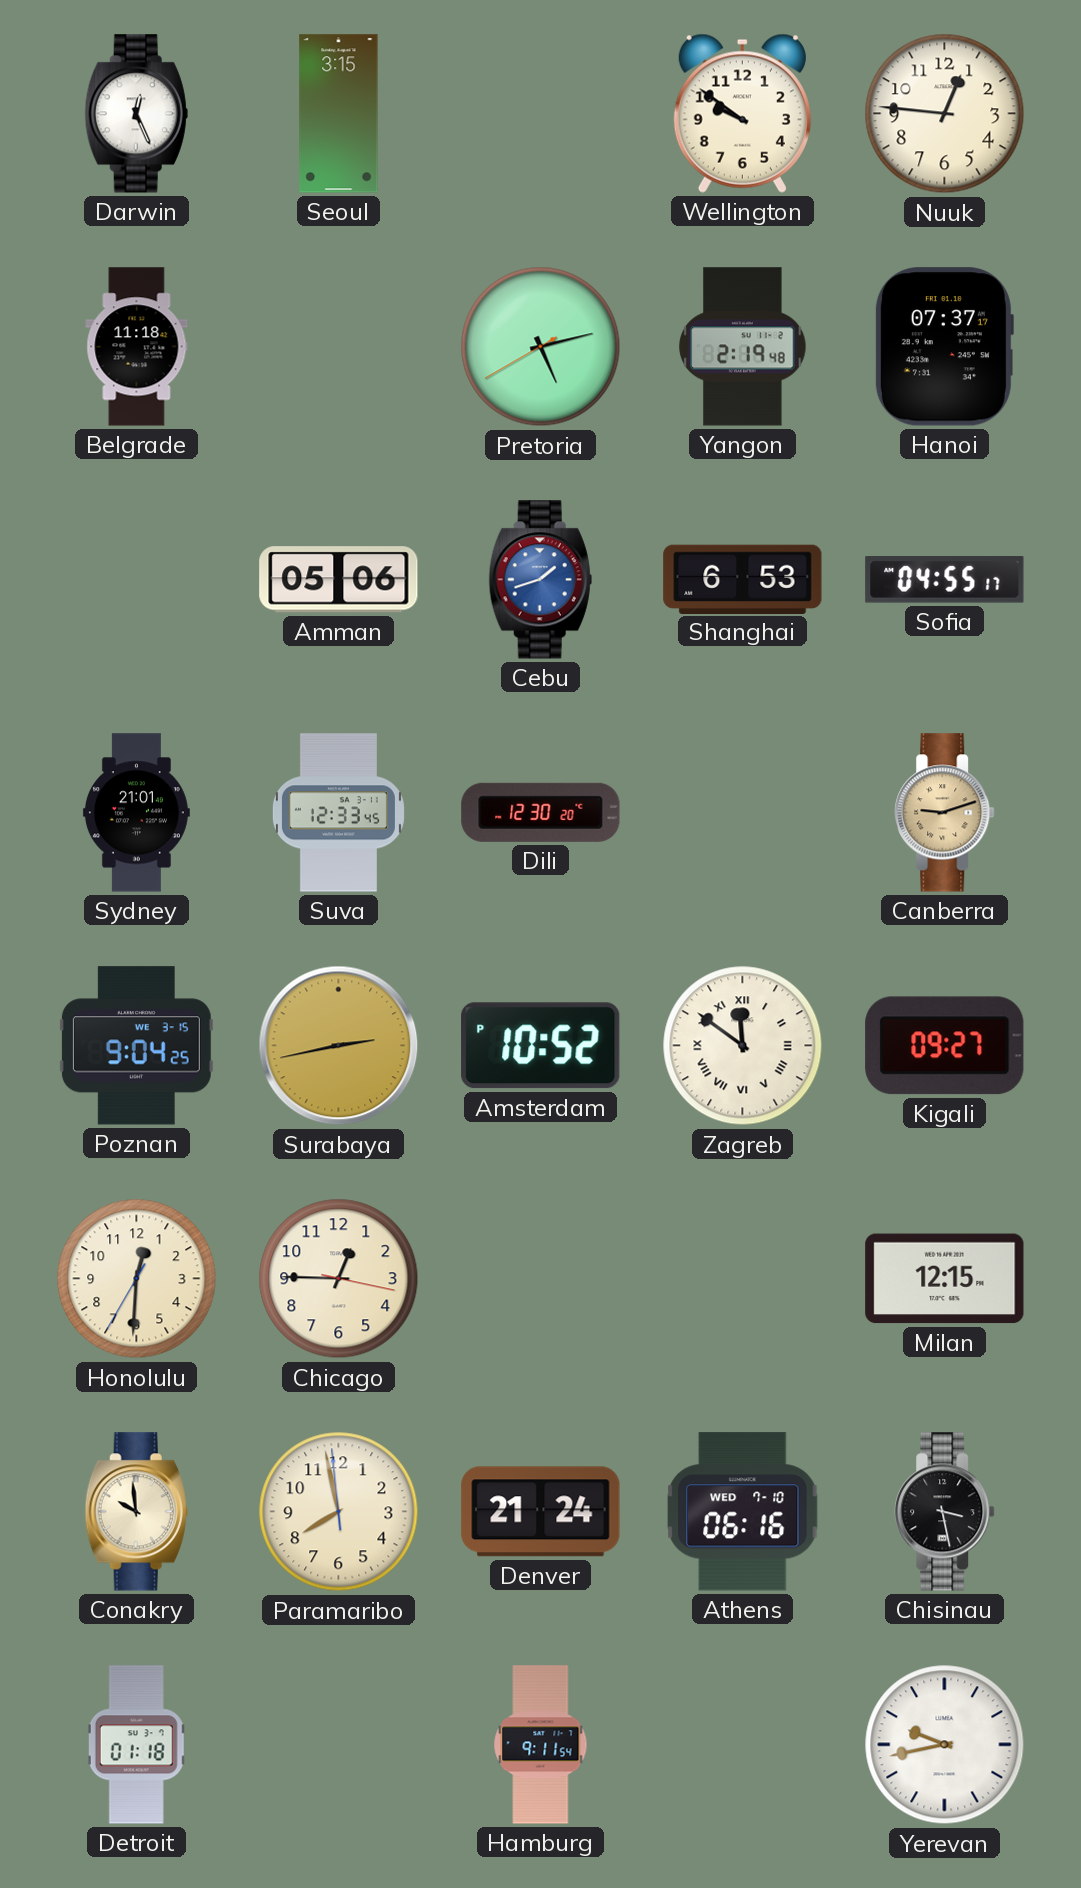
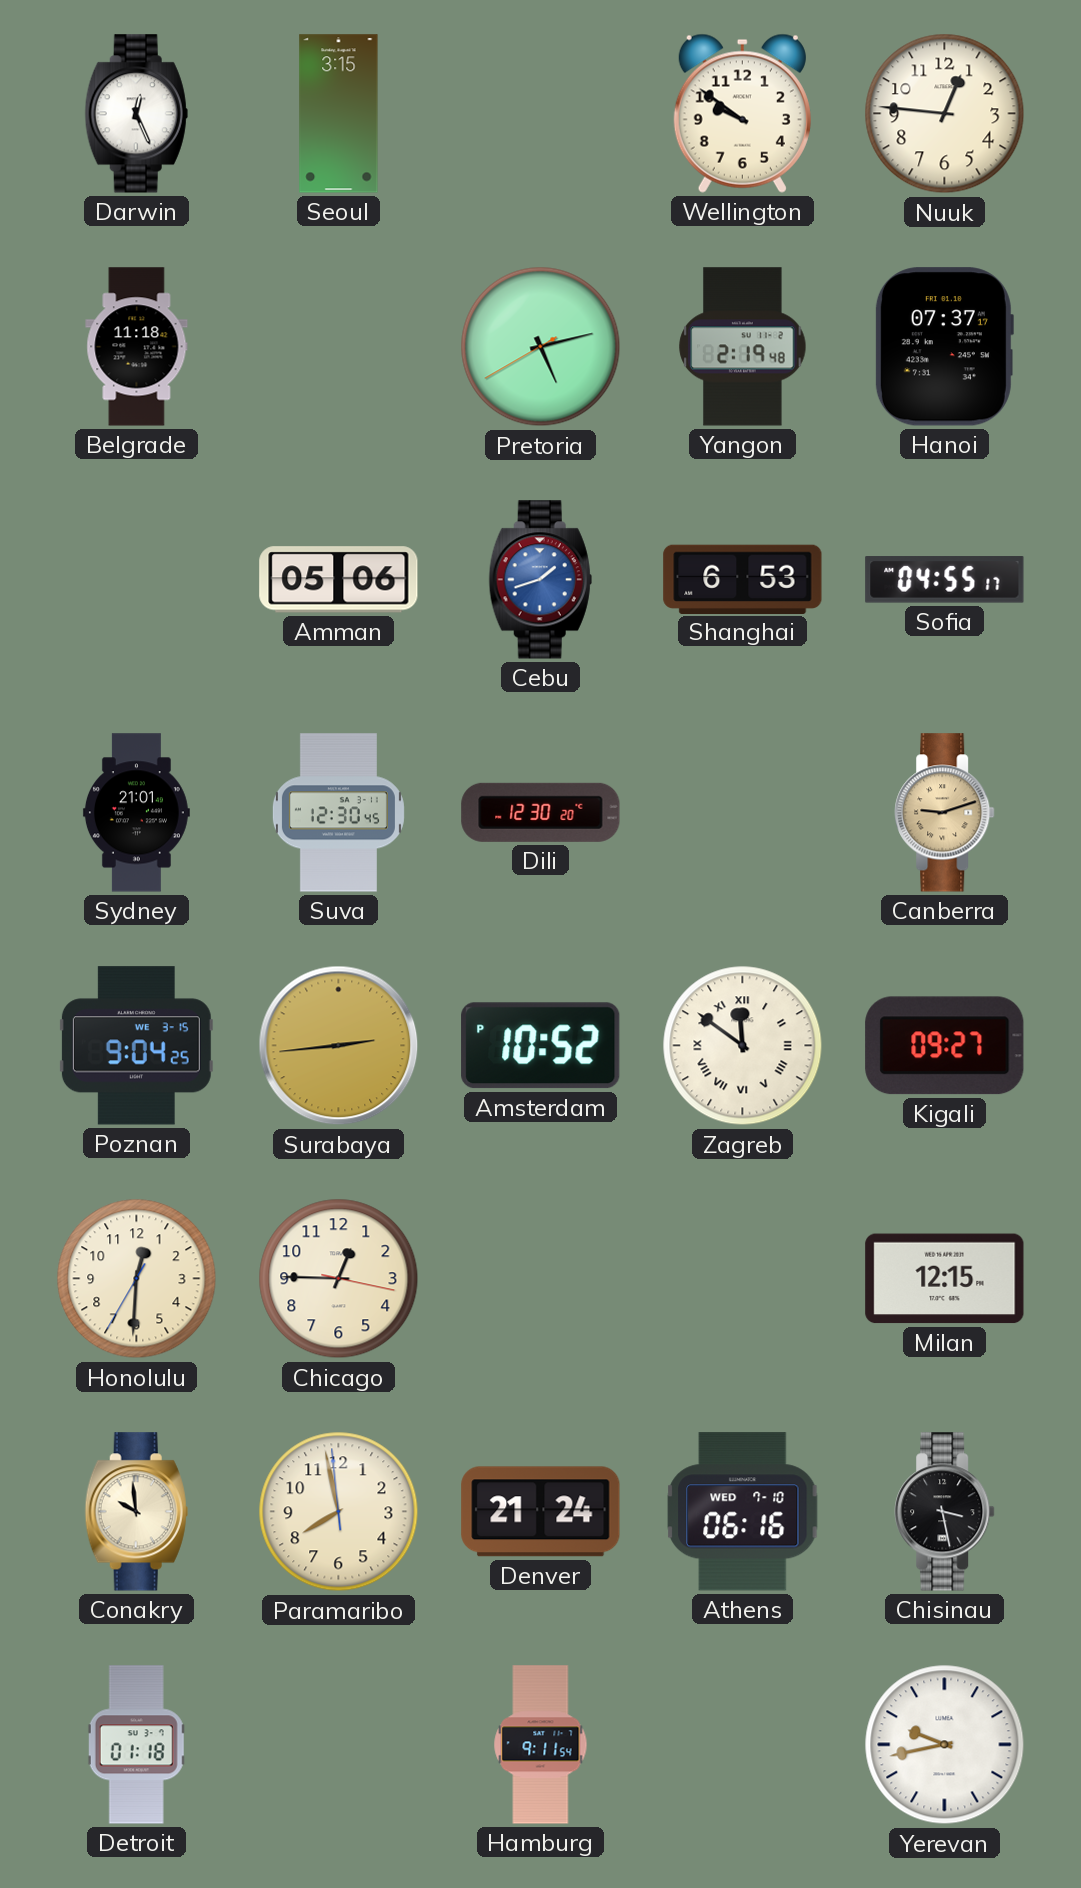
Suva: 12:33 -> 12:30 (338, 813)
Surabaya: 2:43 -> 2:44 (339, 1046)
